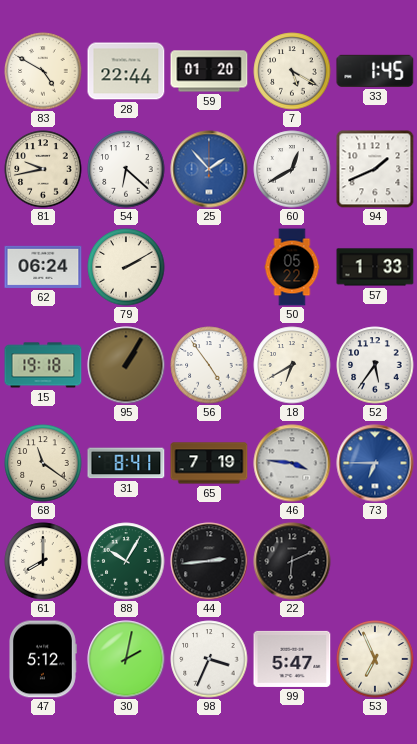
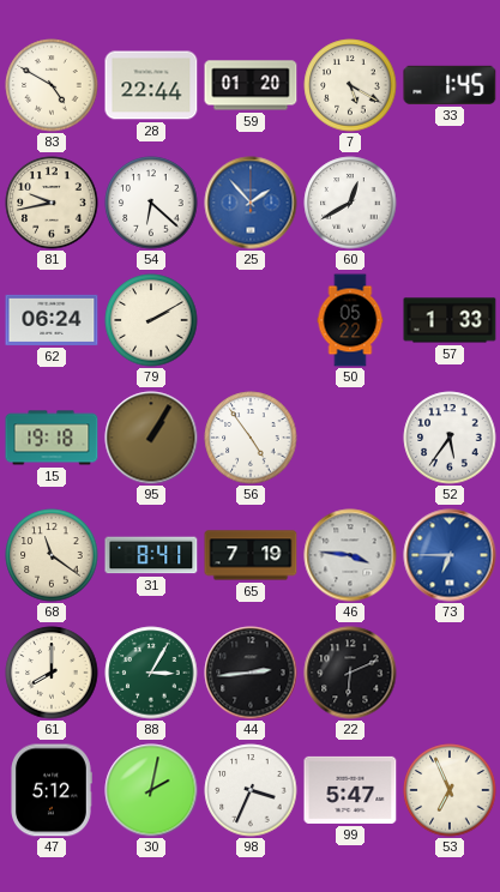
94: 1:41 -> none (375, 169)
18: 6:40 -> none (292, 365)
88: 10:05 -> 3:05 (151, 673)
